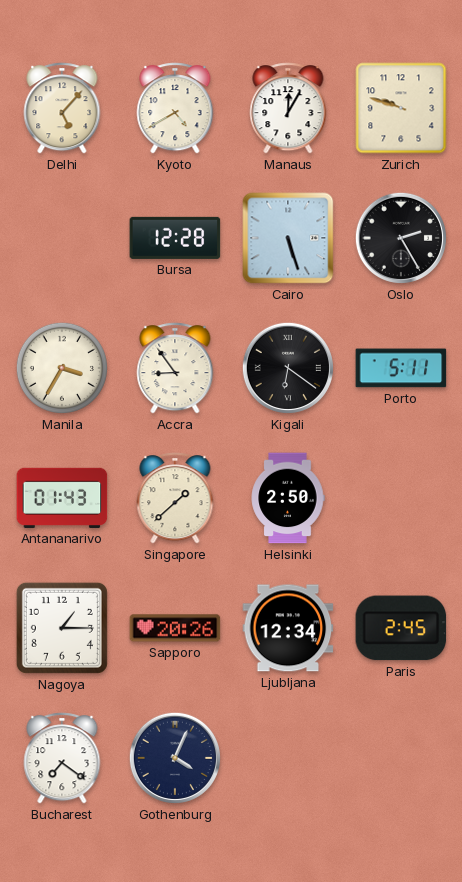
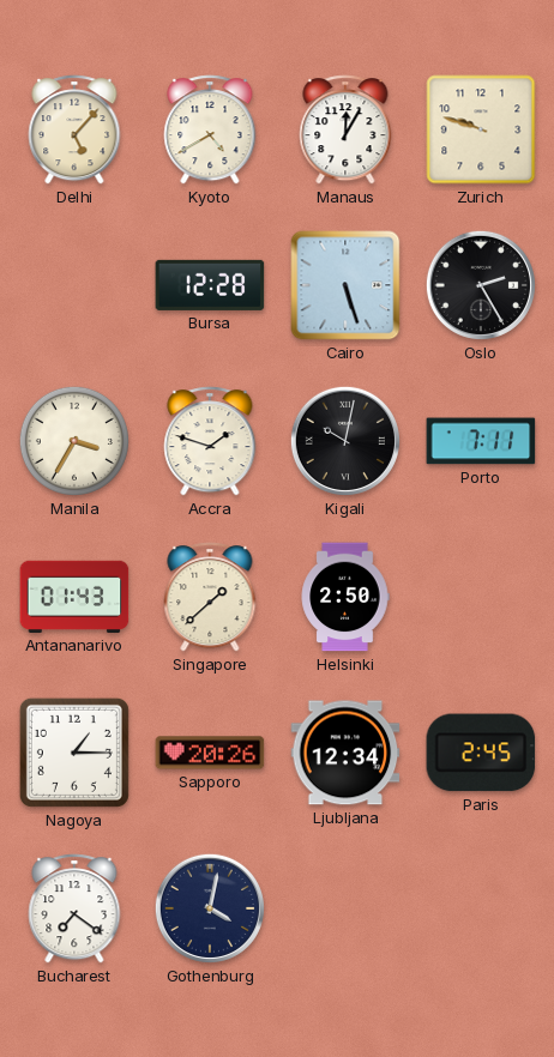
Accra: 8:54 -> 1:48 (210, 441)
Kigali: 6:21 -> 10:02 (345, 441)
Porto: 5:11 -> 7:11 (481, 441)
Gothenburg: 4:04 -> 4:02 (210, 908)
